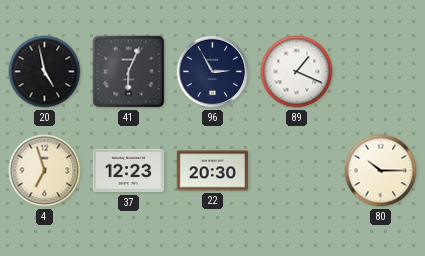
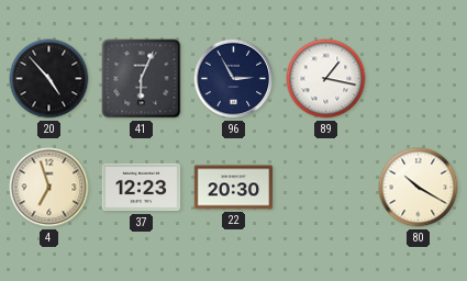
20: 4:58 -> 4:53 (49, 79)
89: 1:19 -> 1:17 (326, 79)
80: 10:15 -> 10:20 (419, 188)
